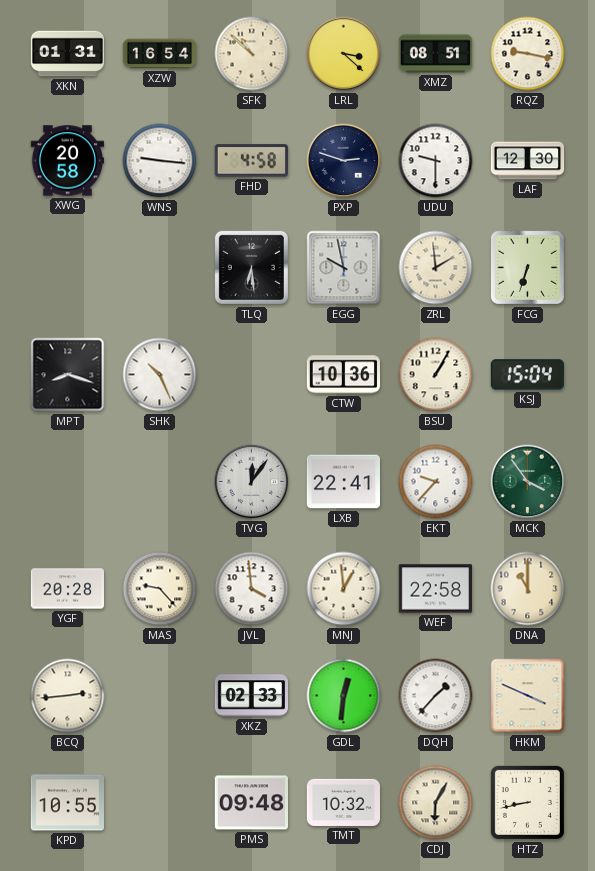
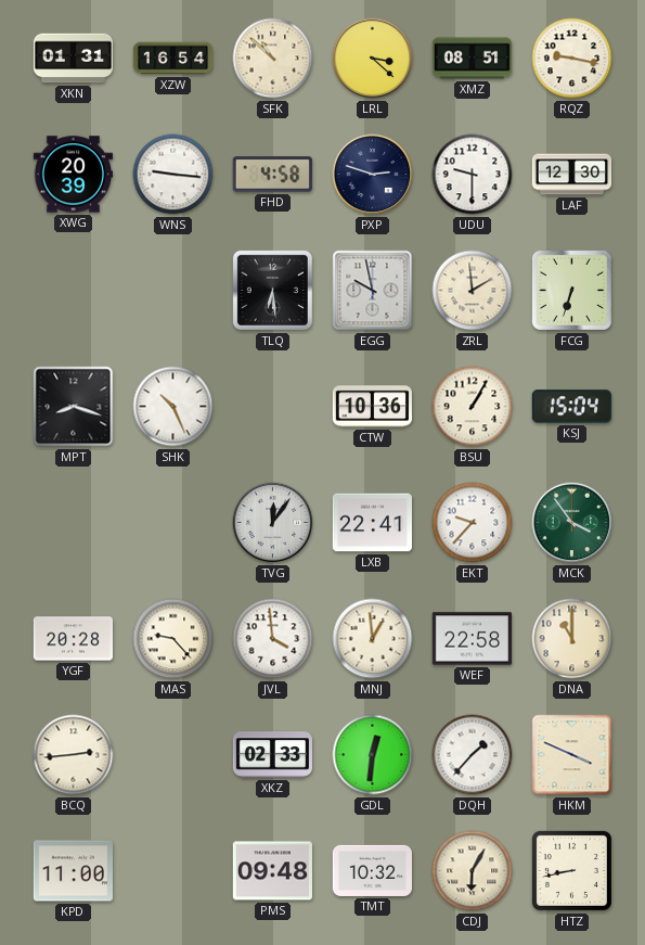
XWG: 20:58 -> 20:39 (73, 175)
KPD: 10:55 -> 11:00 (73, 871)
